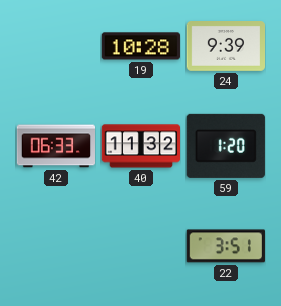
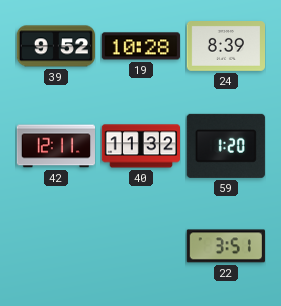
39: none -> 9:52 (55, 46)
24: 9:39 -> 8:39 (225, 47)
42: 06:33 -> 12:11 (55, 146)
